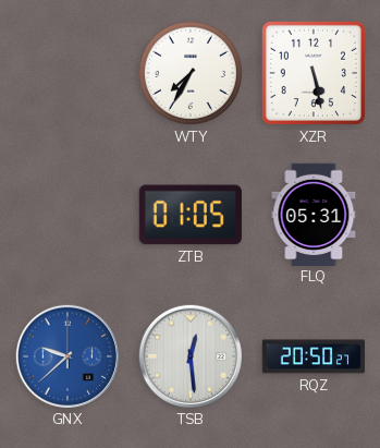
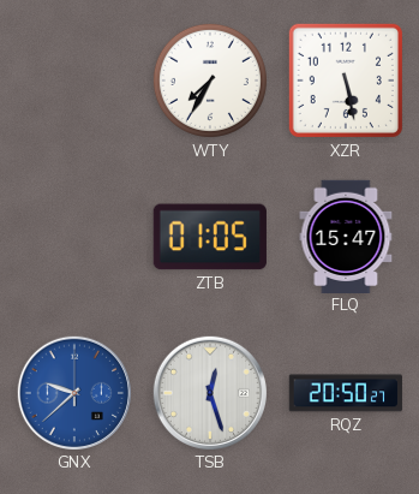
FLQ: 05:31 -> 15:47 (346, 236)
TSB: 12:29 -> 12:27 (209, 392)
